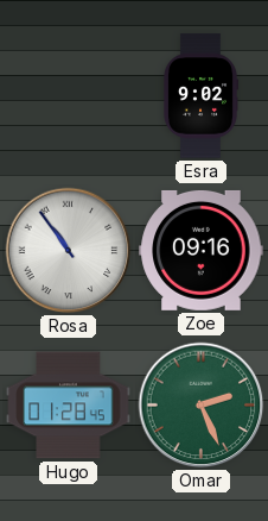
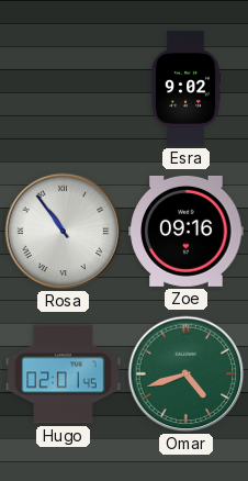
Hugo: 01:28 -> 02:01 (64, 374)
Omar: 2:26 -> 4:42 (187, 374)
